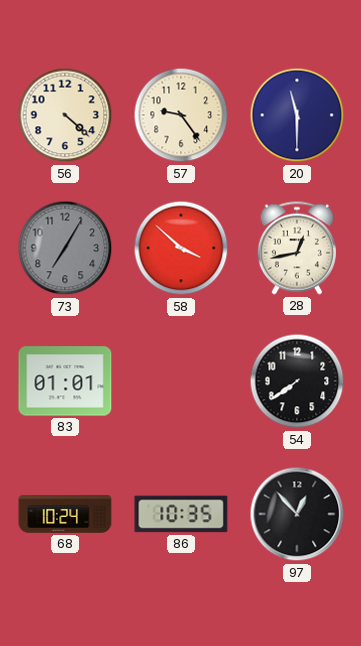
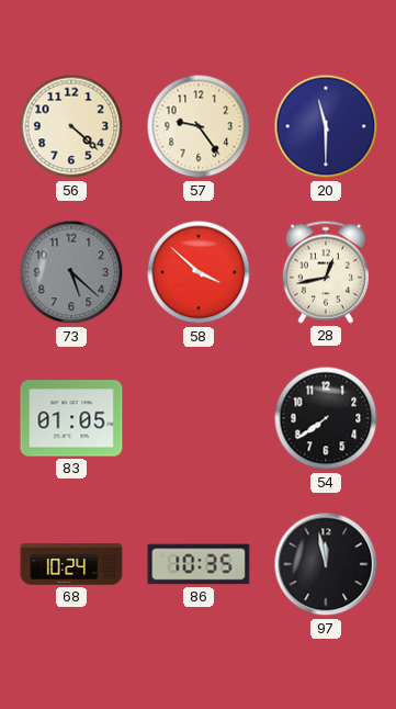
73: 7:05 -> 5:22 (71, 272)
83: 01:01 -> 01:05 (71, 418)
97: 12:53 -> 11:58 (326, 564)
